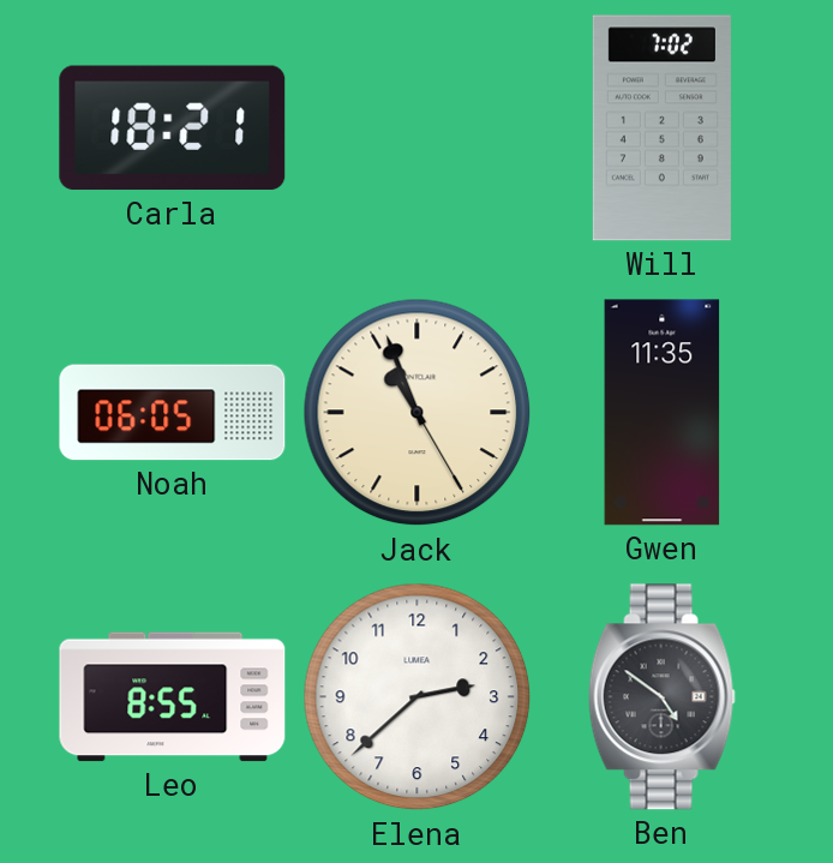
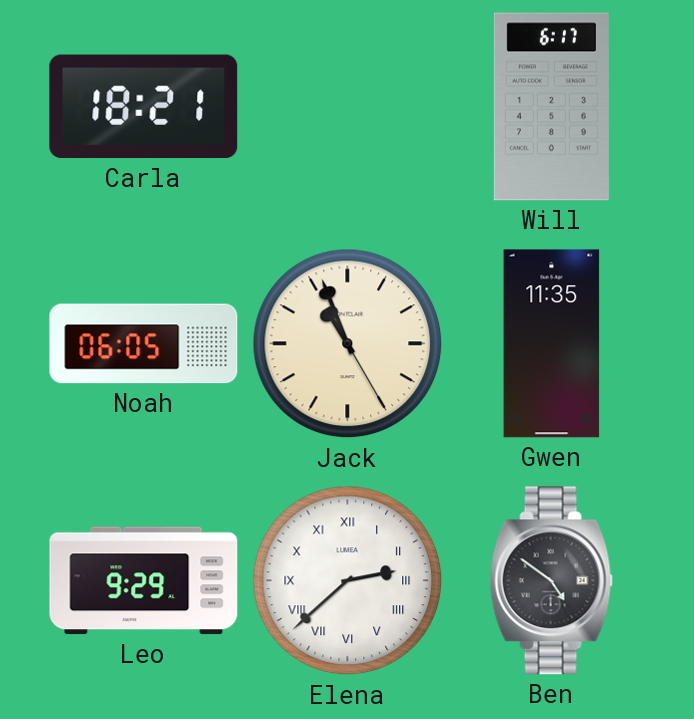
Will: 7:02 -> 6:17 (551, 107)
Leo: 8:55 -> 9:29 (144, 581)
Elena numerals: Arabic -> Roman (348, 581)
